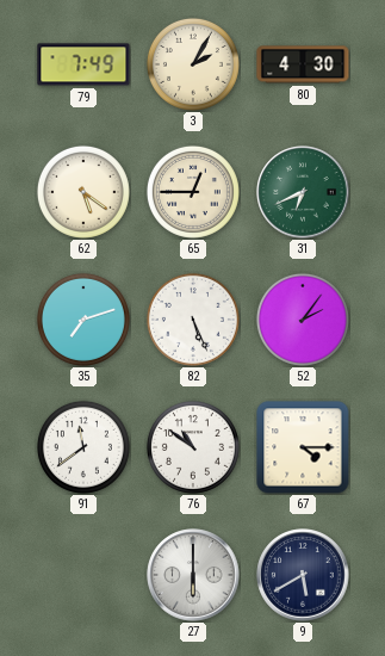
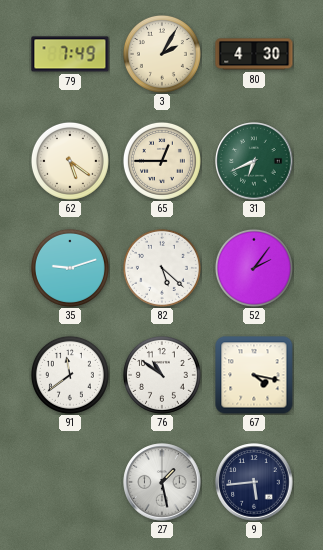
35: 7:12 -> 9:12 (70, 268)
82: 5:26 -> 5:22 (162, 268)
67: 4:15 -> 4:17 (254, 375)
27: 6:00 -> 1:28 (162, 482)
9: 5:40 -> 5:44 (254, 482)
